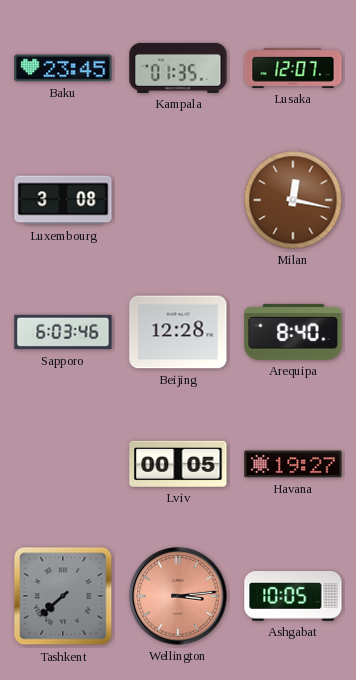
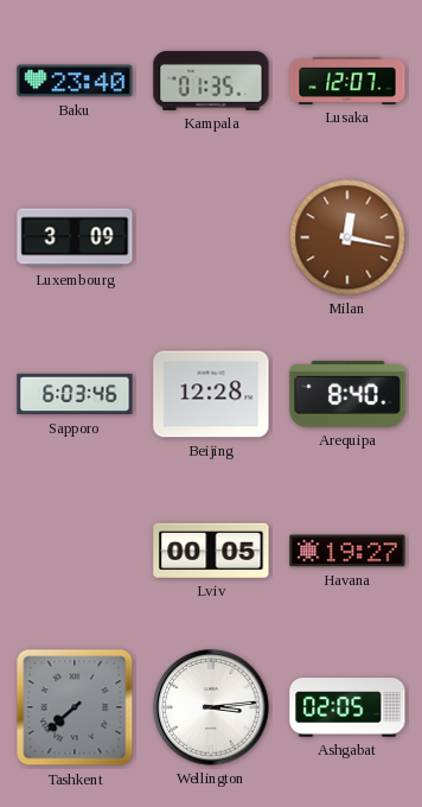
Baku: 23:45 -> 23:40 (75, 81)
Luxembourg: 3:08 -> 3:09 (75, 237)
Wellington dial: salmon -> white (211, 707)
Ashgabat: 10:05 -> 02:05 (347, 707)
